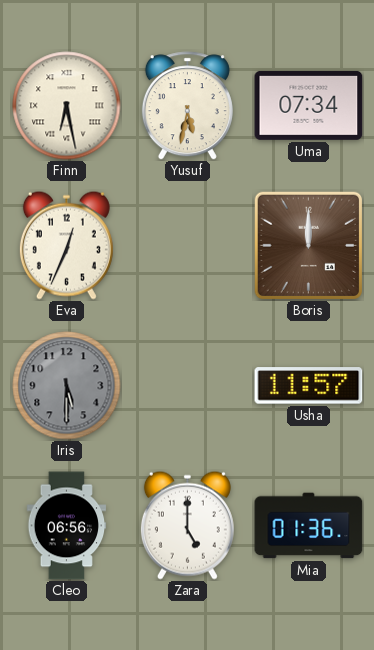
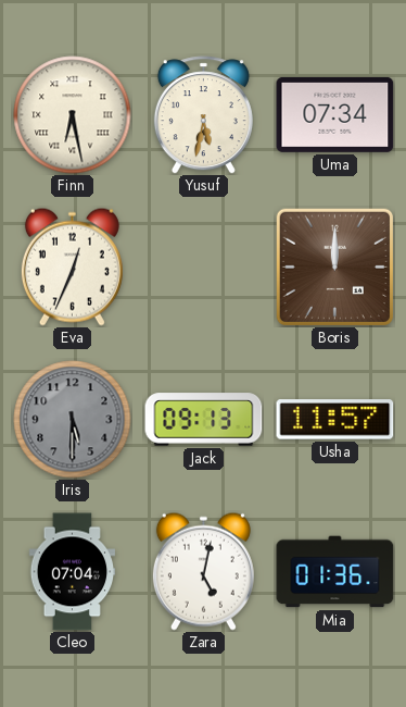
Jack: none -> 09:13 (204, 420)
Cleo: 06:56 -> 07:04 (73, 572)
Zara: 5:00 -> 5:02 (203, 571)
